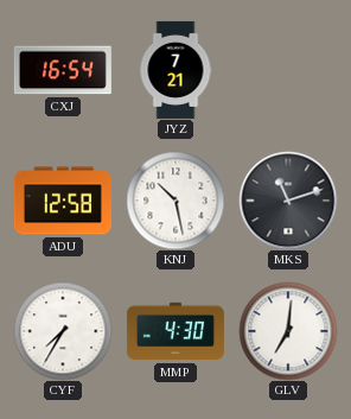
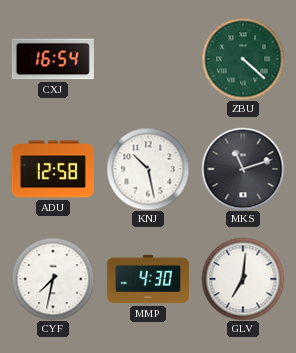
JYZ: 7:21 -> none (175, 70)
ZBU: none -> 4:22 (243, 59)
CYF: 7:35 -> 7:32 (53, 279)
